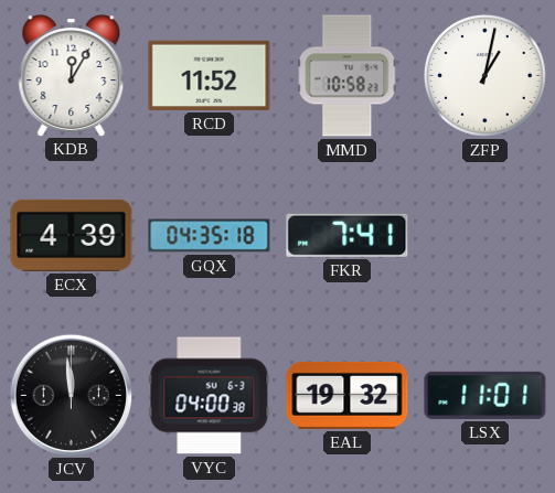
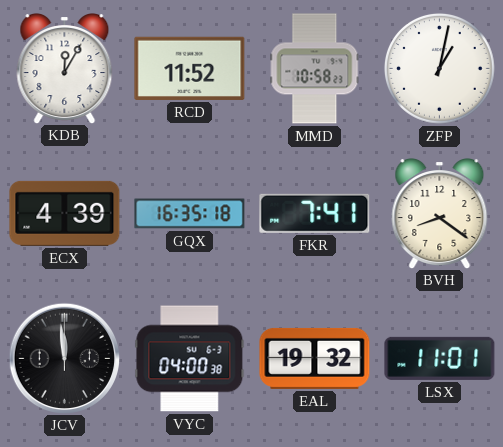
GQX: 04:35 -> 16:35 (190, 214)
BVH: none -> 8:21 (440, 214)
